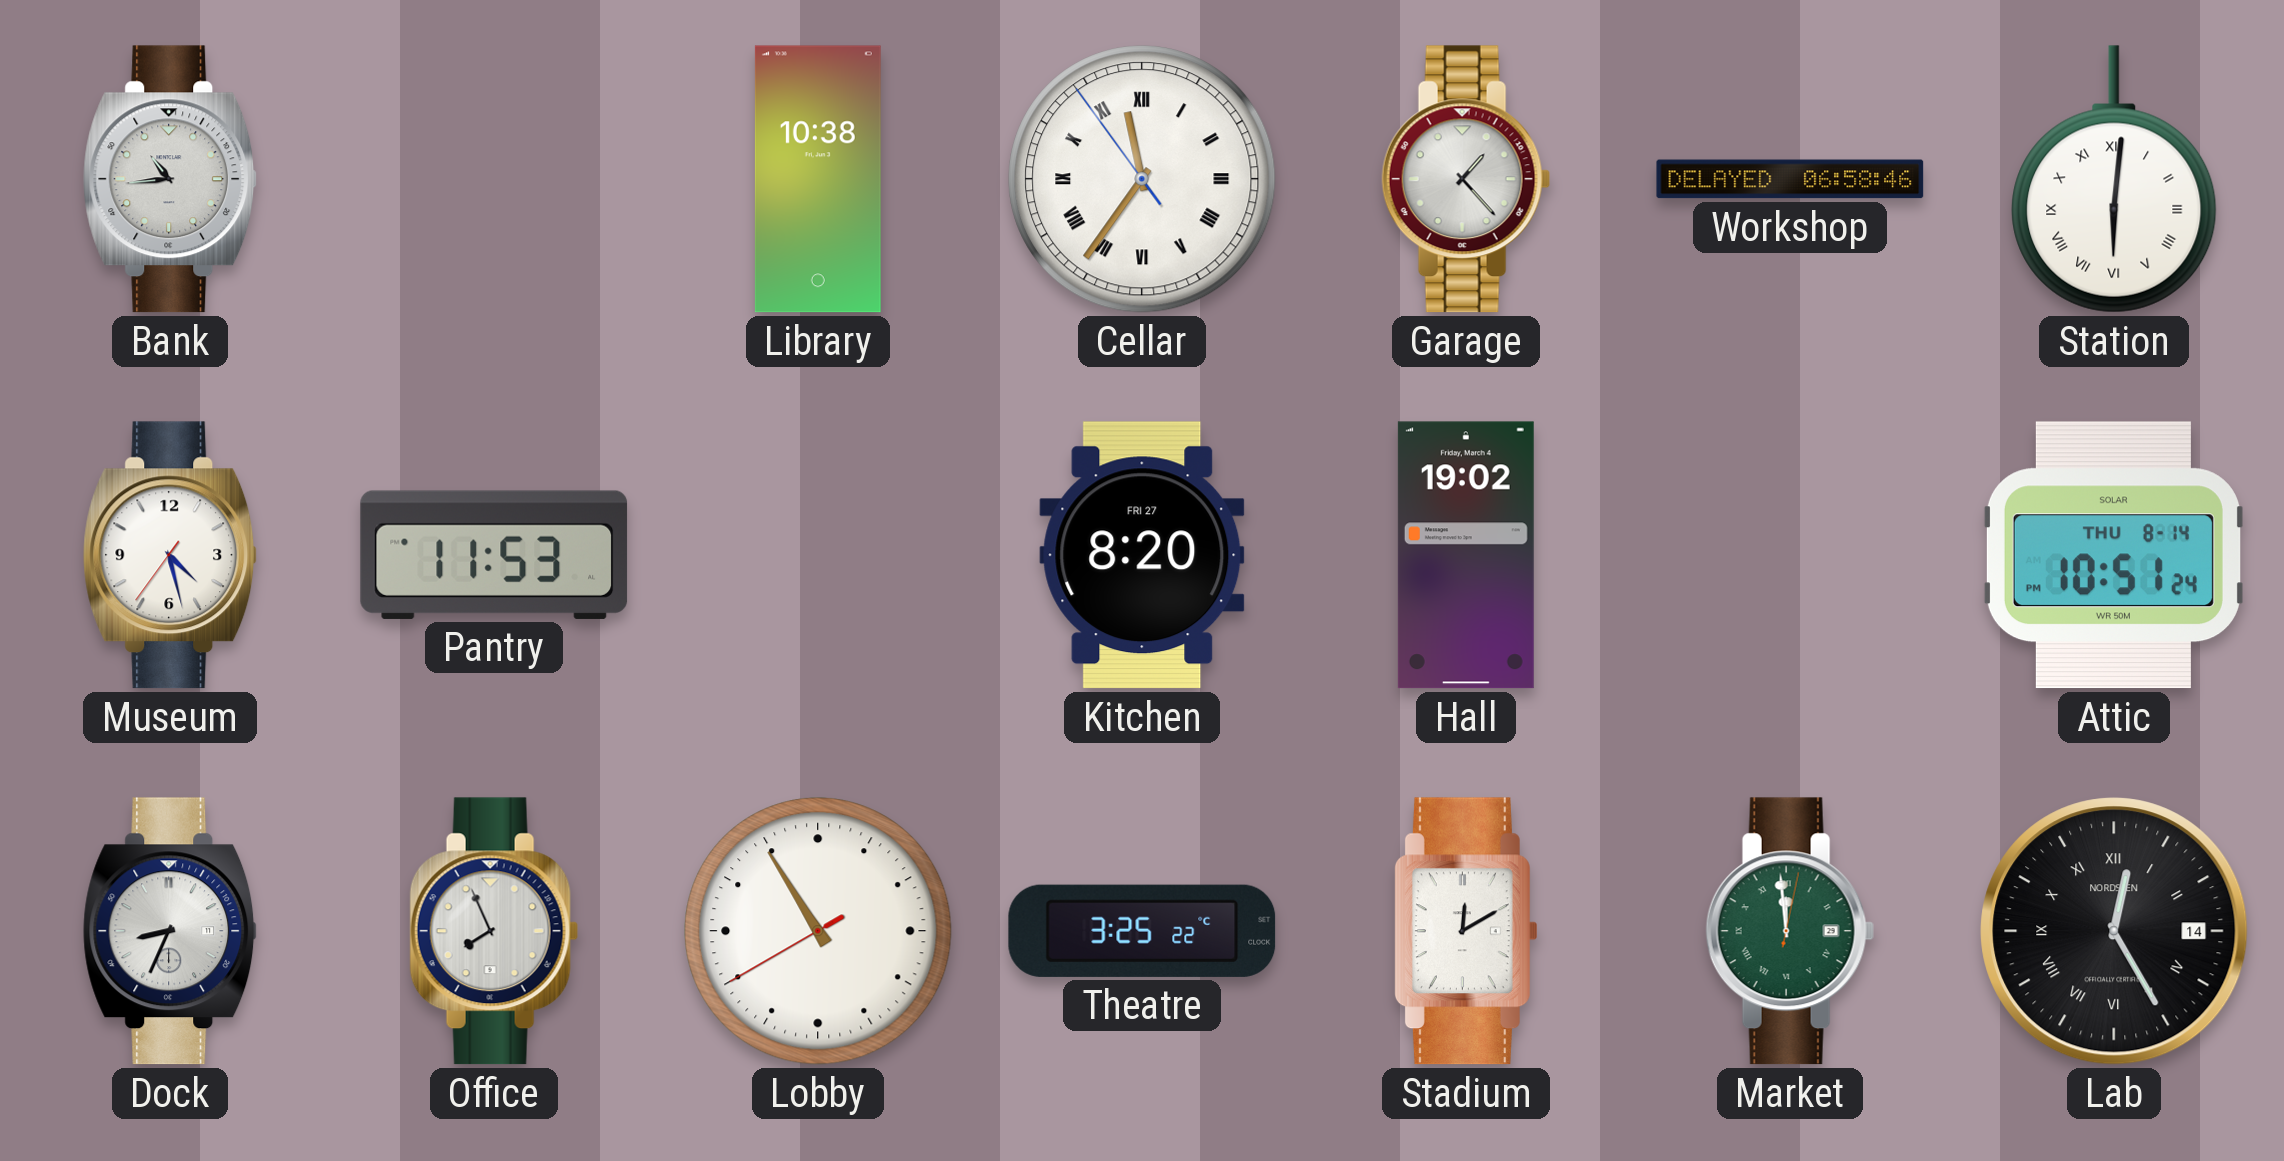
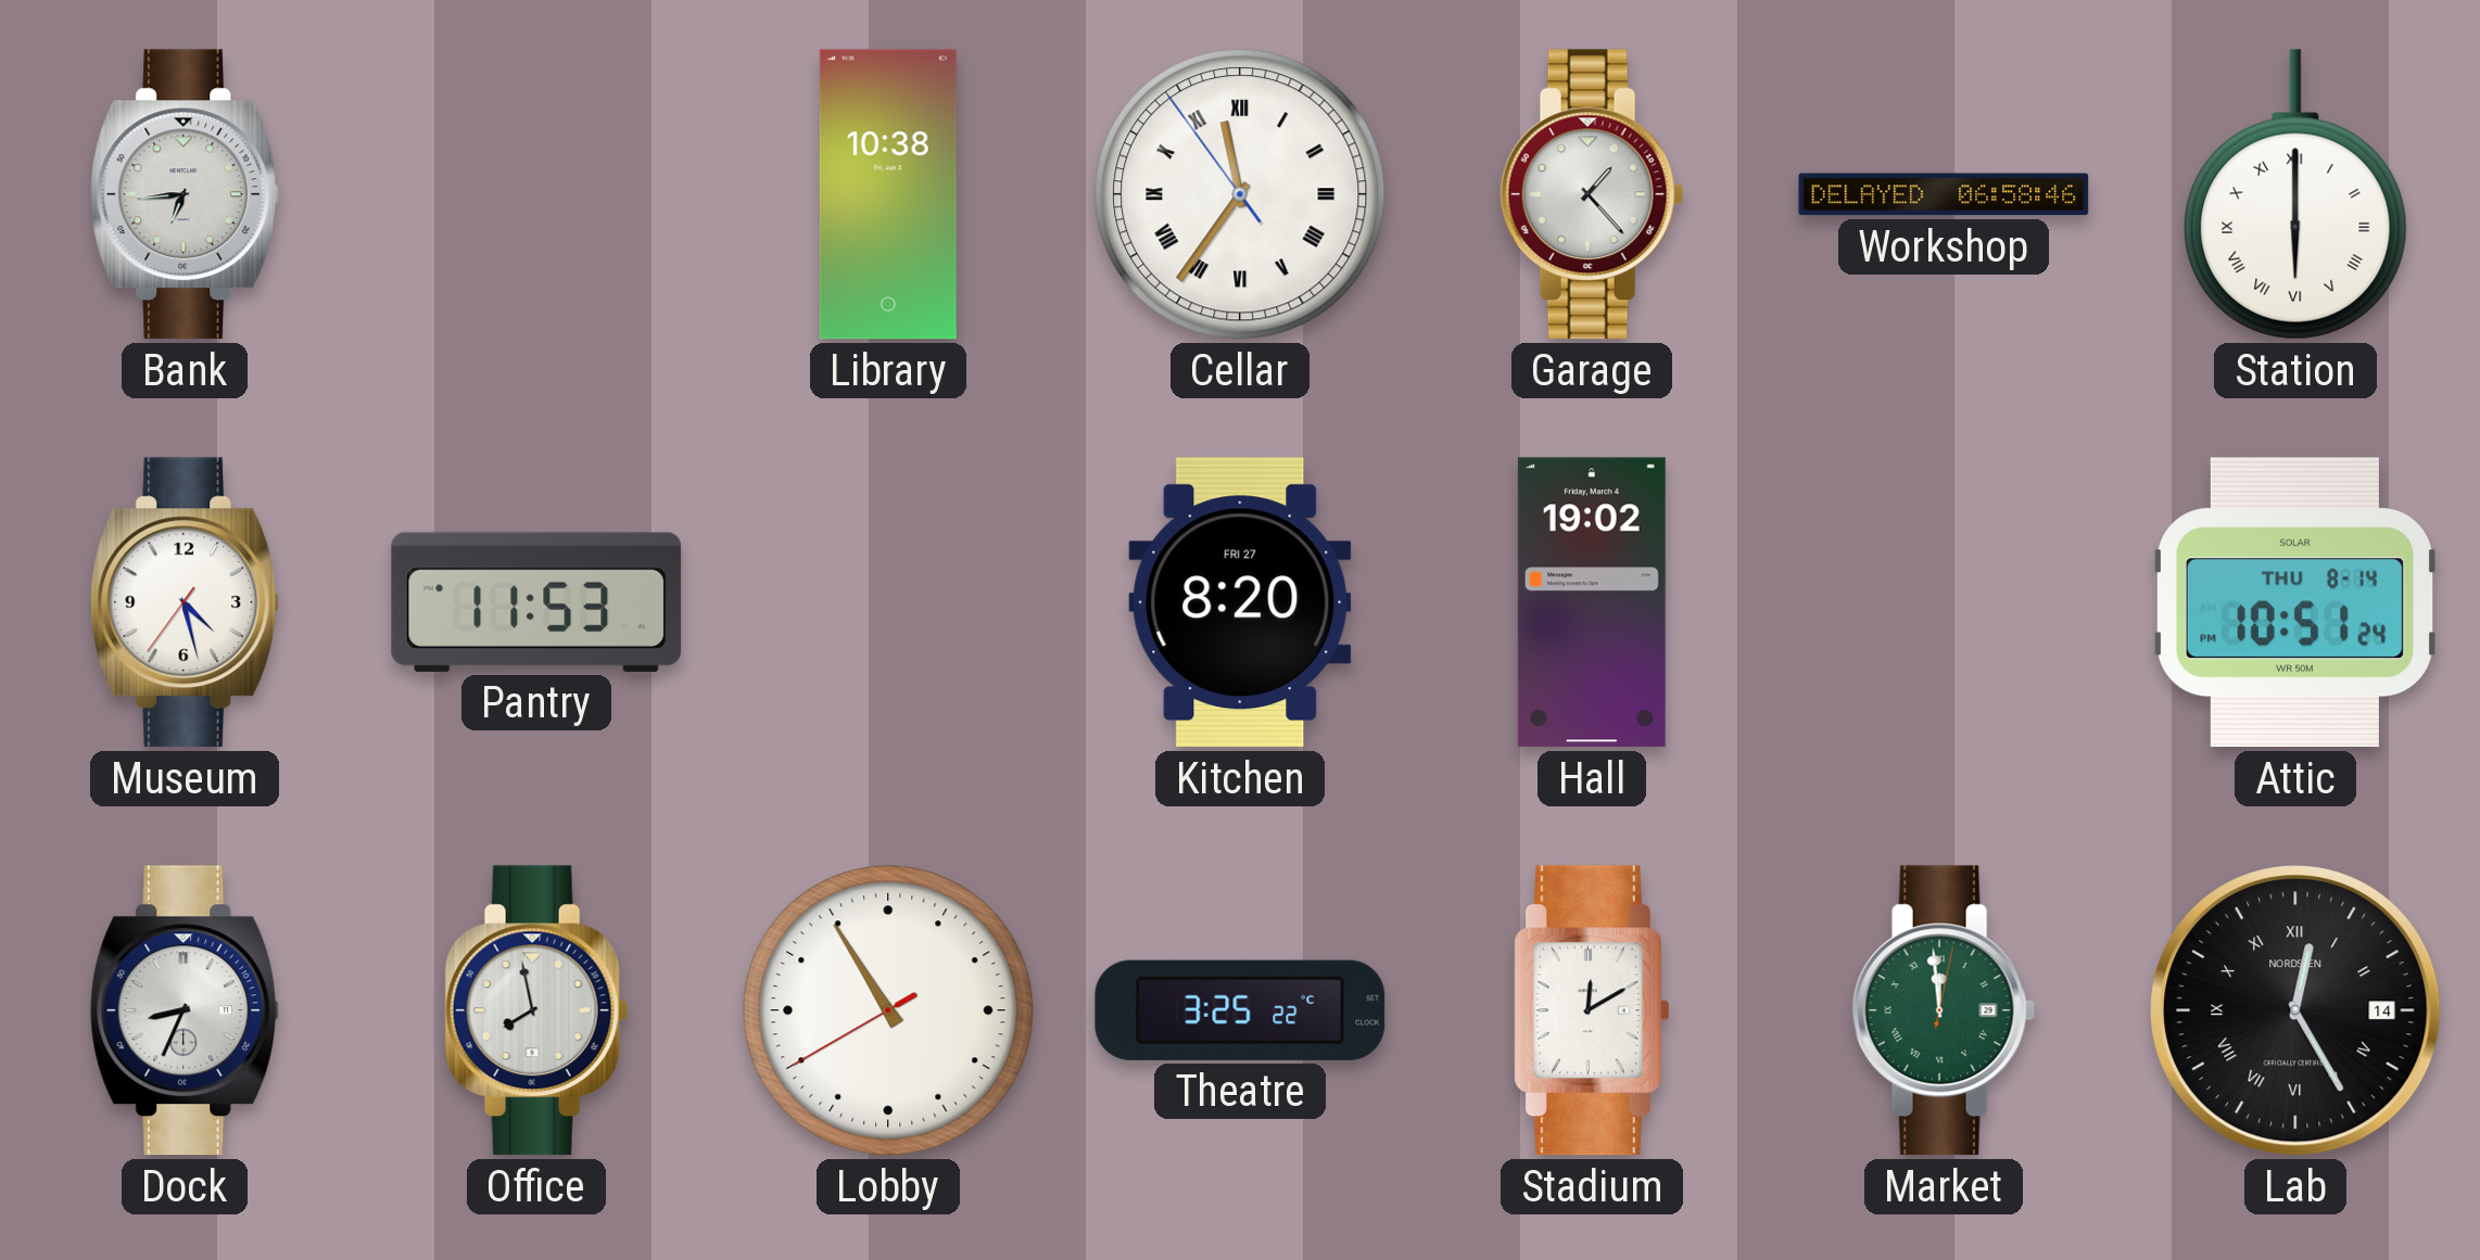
Bank: 10:44 -> 6:44 (185, 194)
Station: 6:01 -> 6:00 (2295, 194)
Office: 7:56 -> 7:58 (536, 1010)
